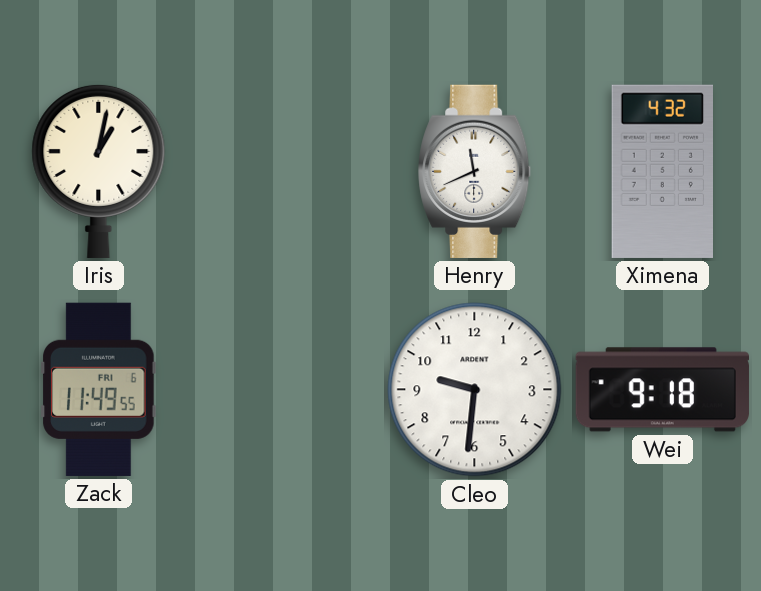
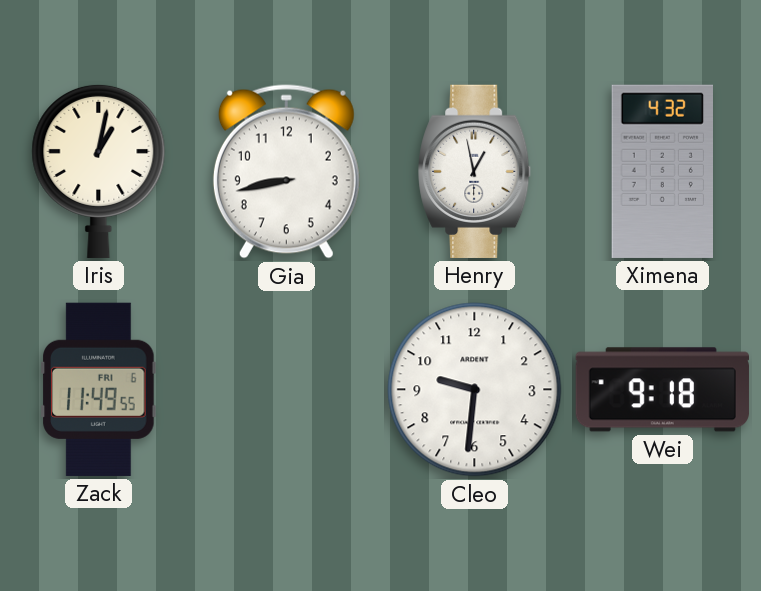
Gia: none -> 8:43 (286, 172)
Henry: 11:41 -> 12:58 (475, 171)
